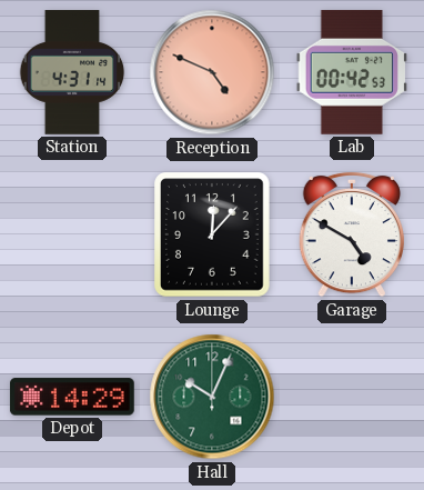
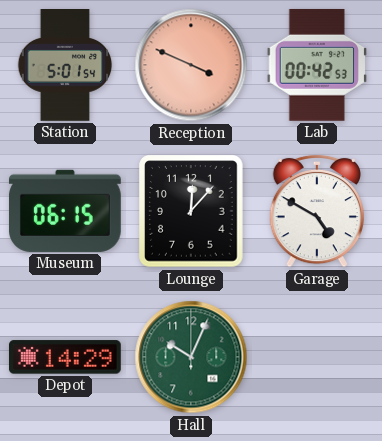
Station: 4:31 -> 5:01 (65, 66)
Reception: 4:49 -> 3:49 (191, 65)
Museum: none -> 06:15 (65, 211)
